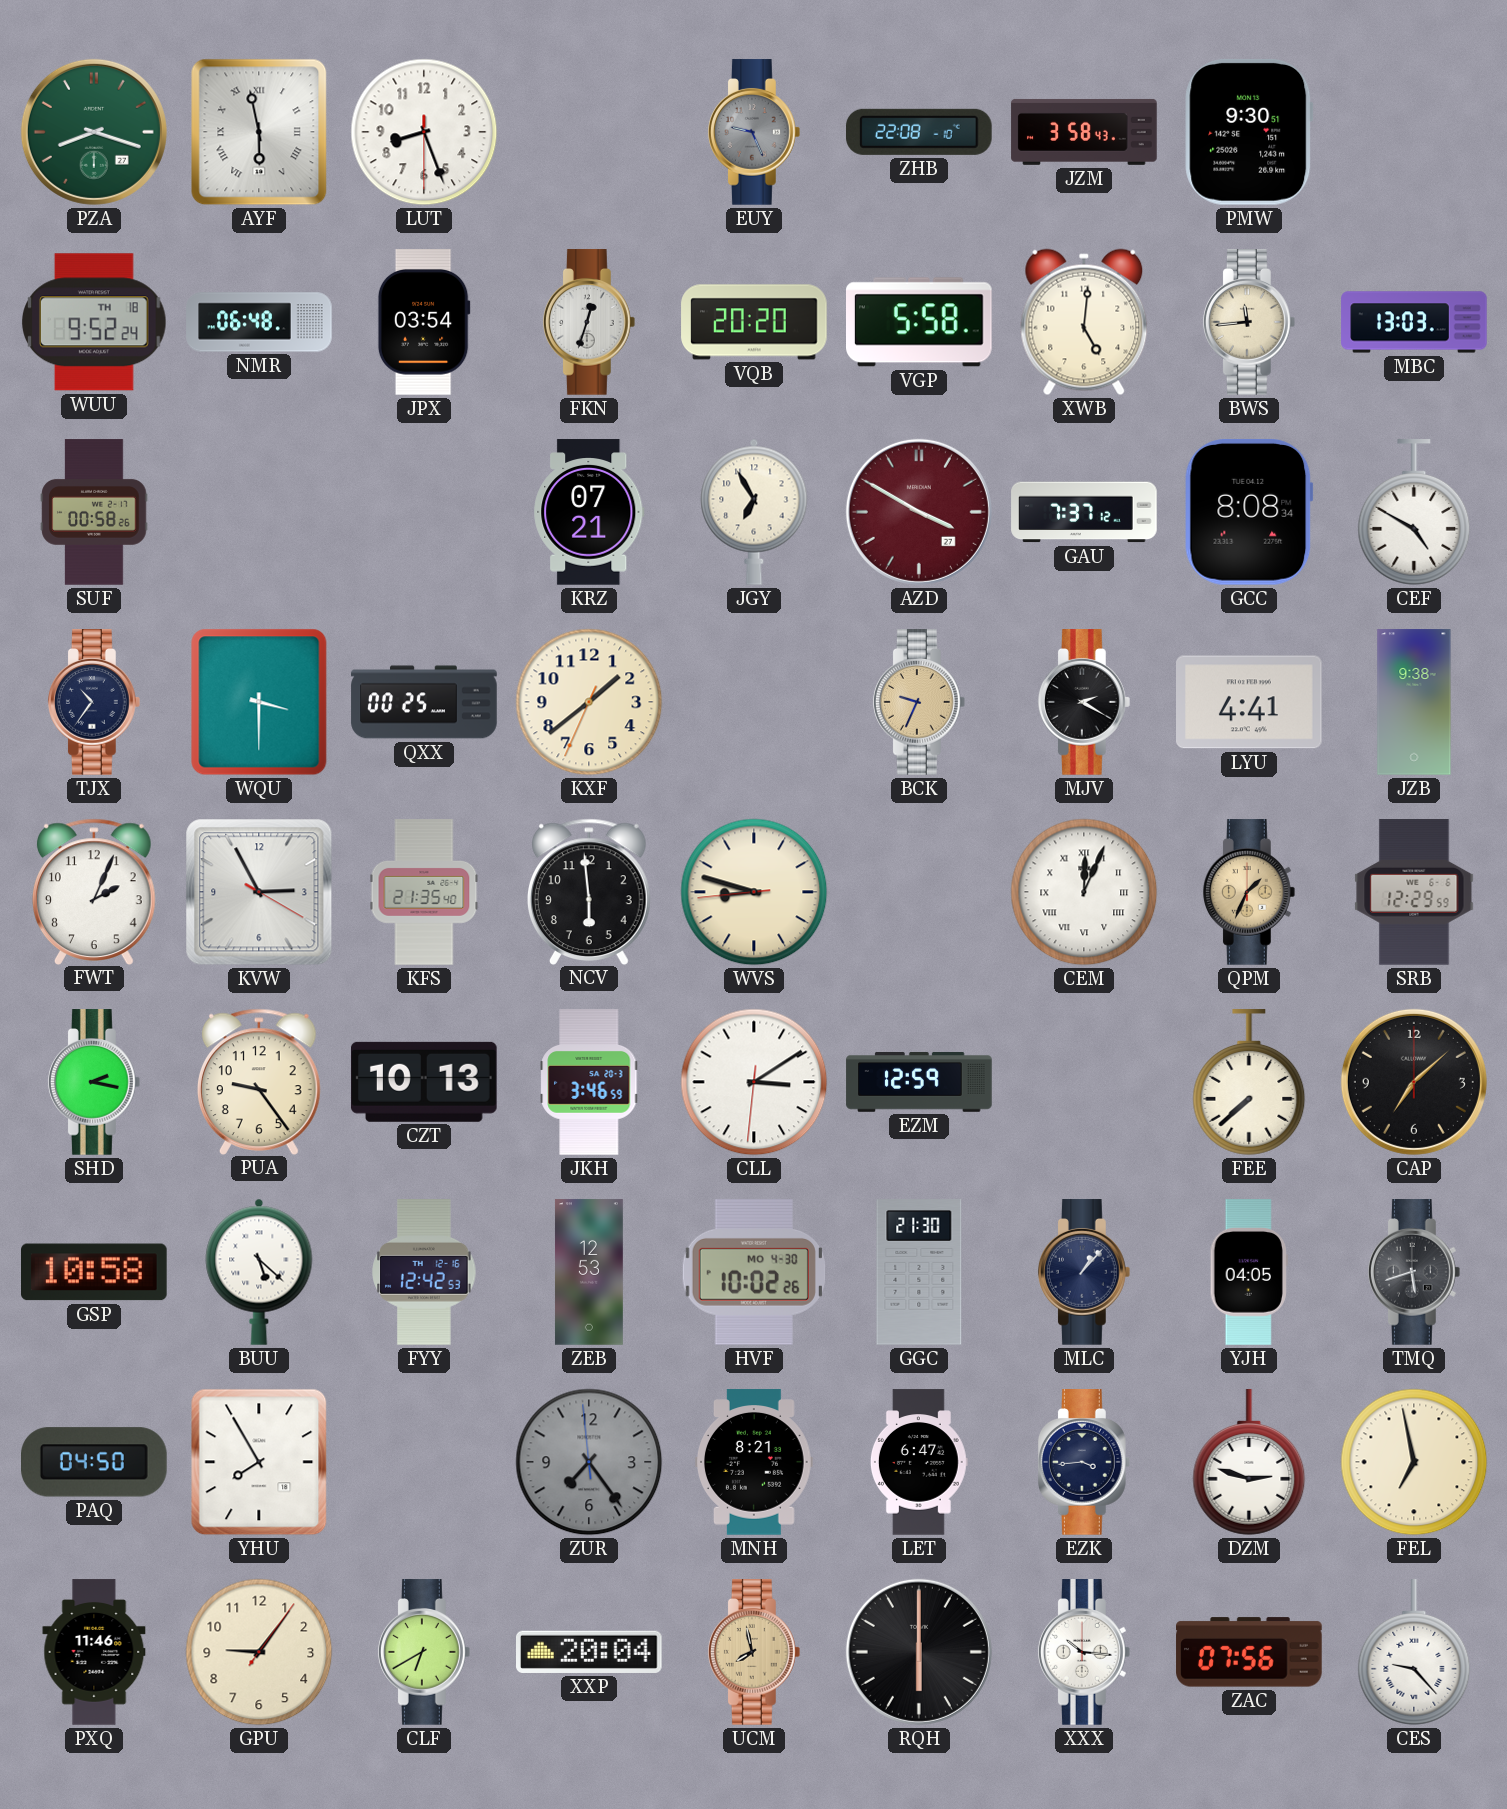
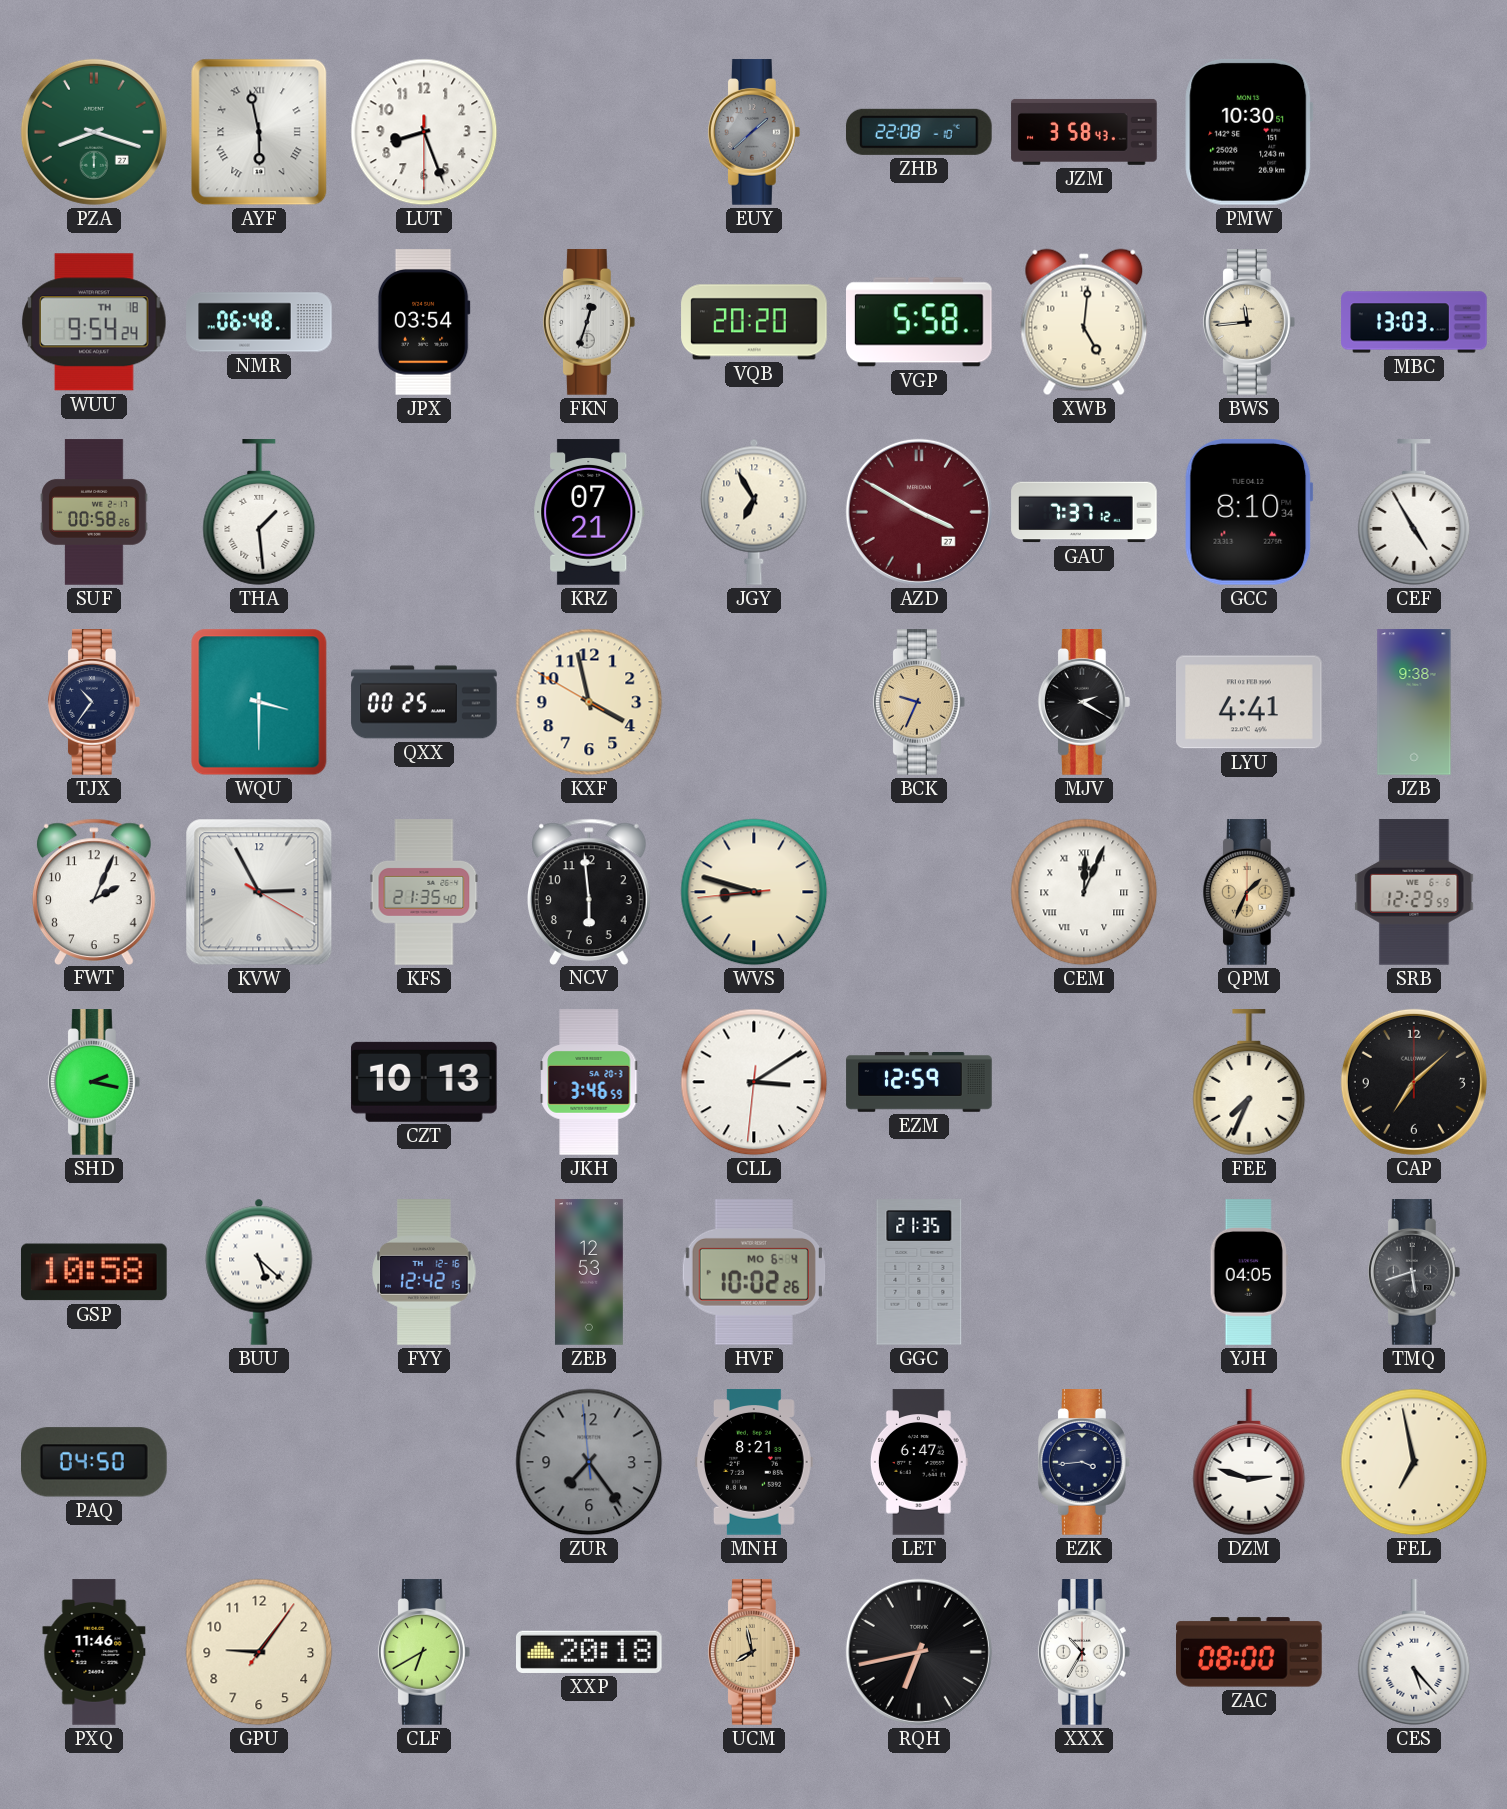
EUY: 9:26 -> 1:38 (754, 132)
PMW: 9:30 -> 10:30 (1249, 132)
WUU: 9:52 -> 9:54 (94, 322)
THA: none -> 1:29 (259, 512)
GCC: 8:08 -> 8:10 (1249, 512)
CEF: 4:50 -> 4:55 (1414, 512)
KXF: 1:38 -> 3:57 (589, 702)
PUA: 9:24 -> none (260, 1081)
FEE: 7:38 -> 7:34 (1249, 1082)
FYY: 12:42:53 -> 12:42:15 (424, 1272)
HVF date: MO 4-30 -> MO 6-4 (754, 1273)
GGC: 21:30 -> 21:35 (919, 1272)
MLC: 1:07 -> none (1084, 1272)
YHU: 7:55 -> none (259, 1462)
XXP: 20:04 -> 20:18 (590, 1652)
RQH: 6:00 -> 6:43 (919, 1652)
XXX: 10:16 -> 10:35 (1084, 1652)
ZAC: 07:56 -> 08:00 (1249, 1652)
CES: 9:23 -> 5:23 (1414, 1652)
